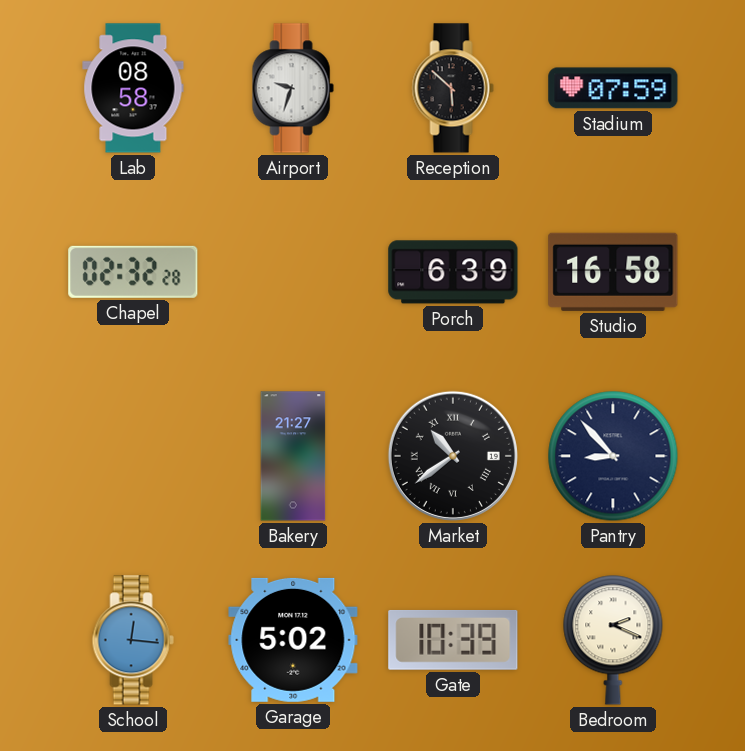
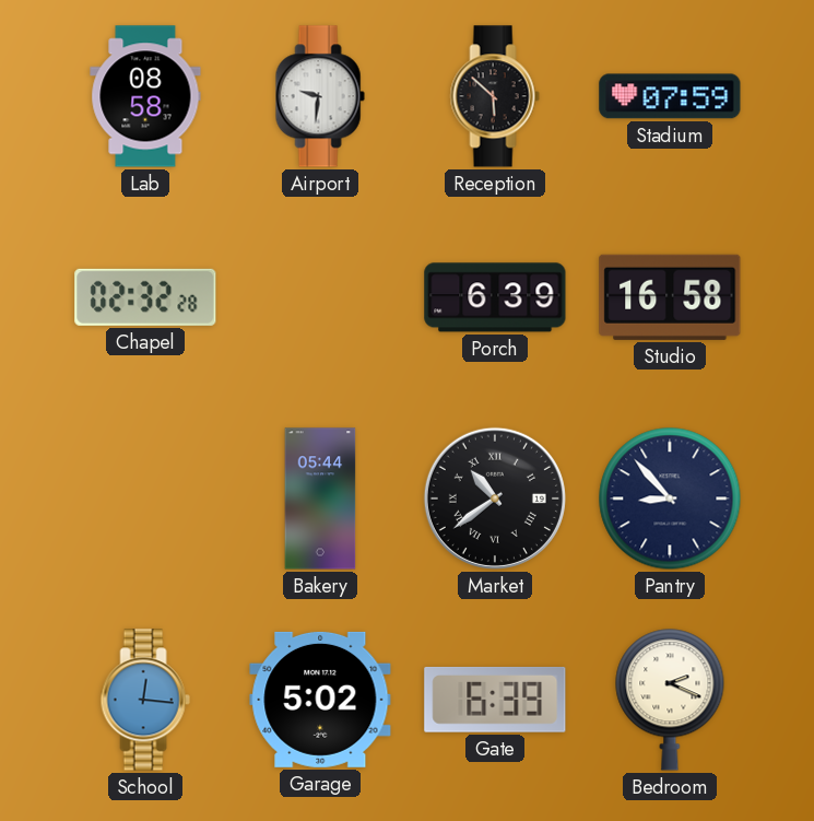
Airport: 9:33 -> 9:31 (320, 96)
Bakery: 21:27 -> 05:44 (320, 499)
Gate: 10:39 -> 6:39 (495, 700)
